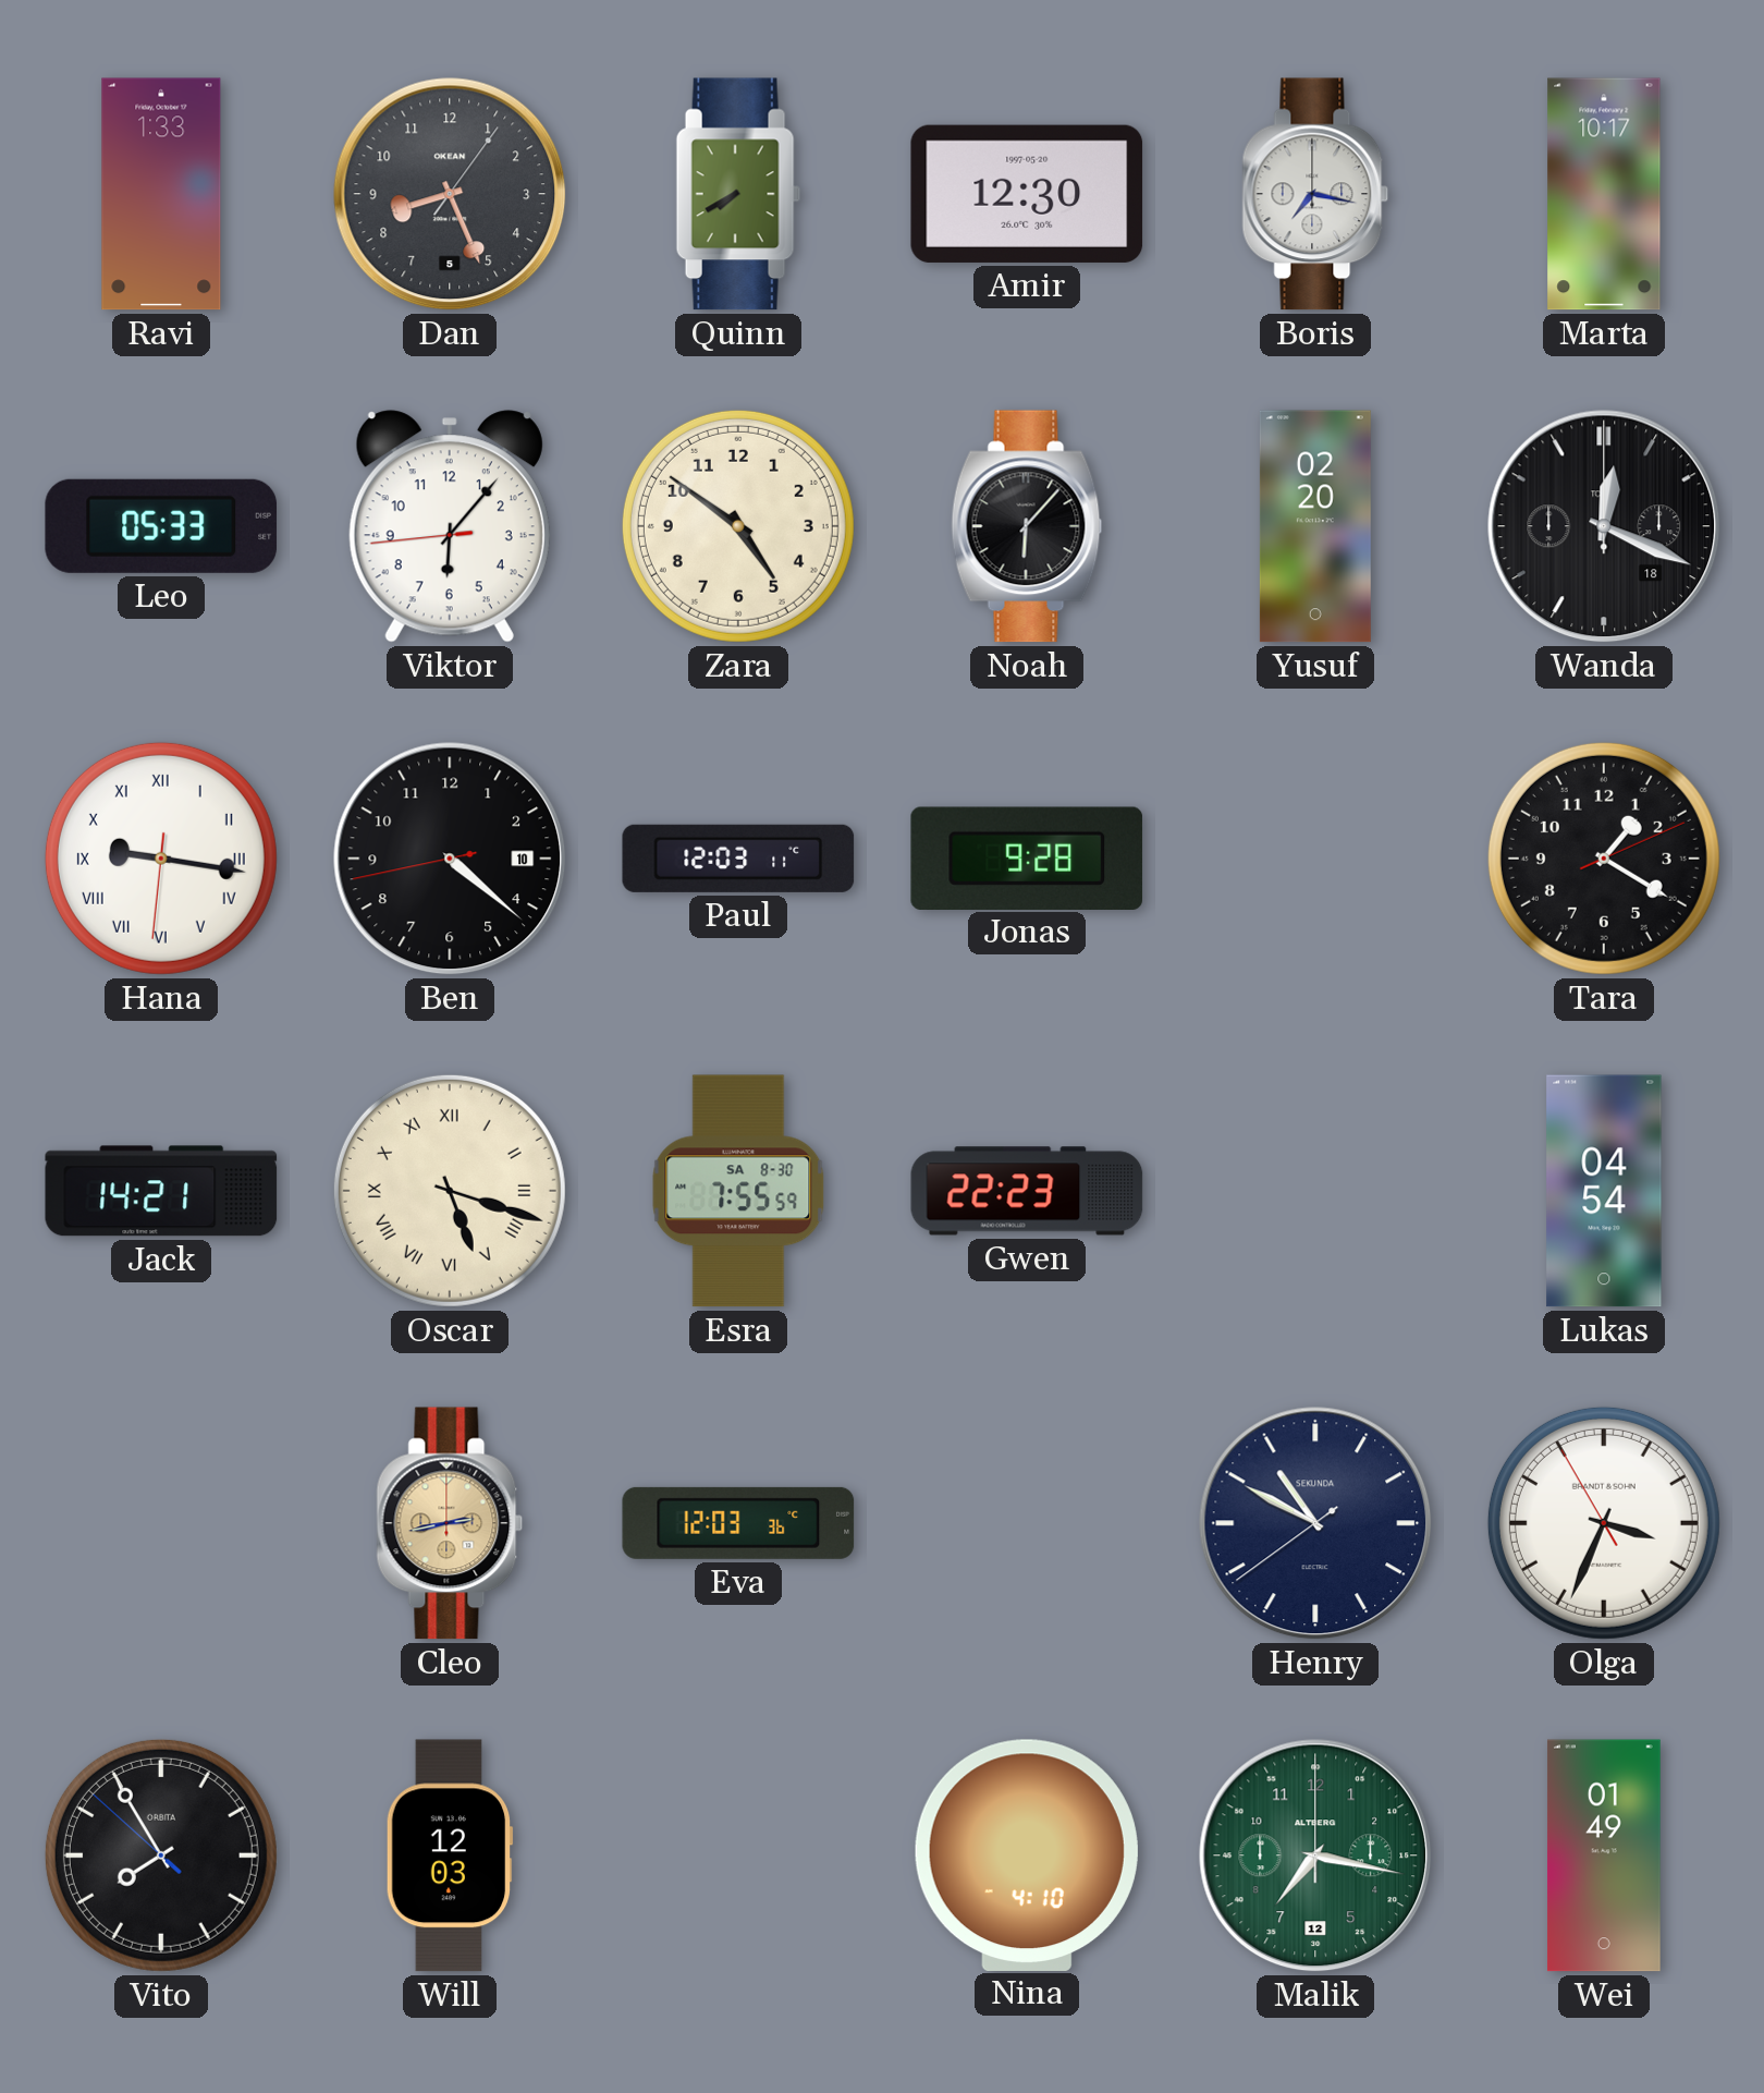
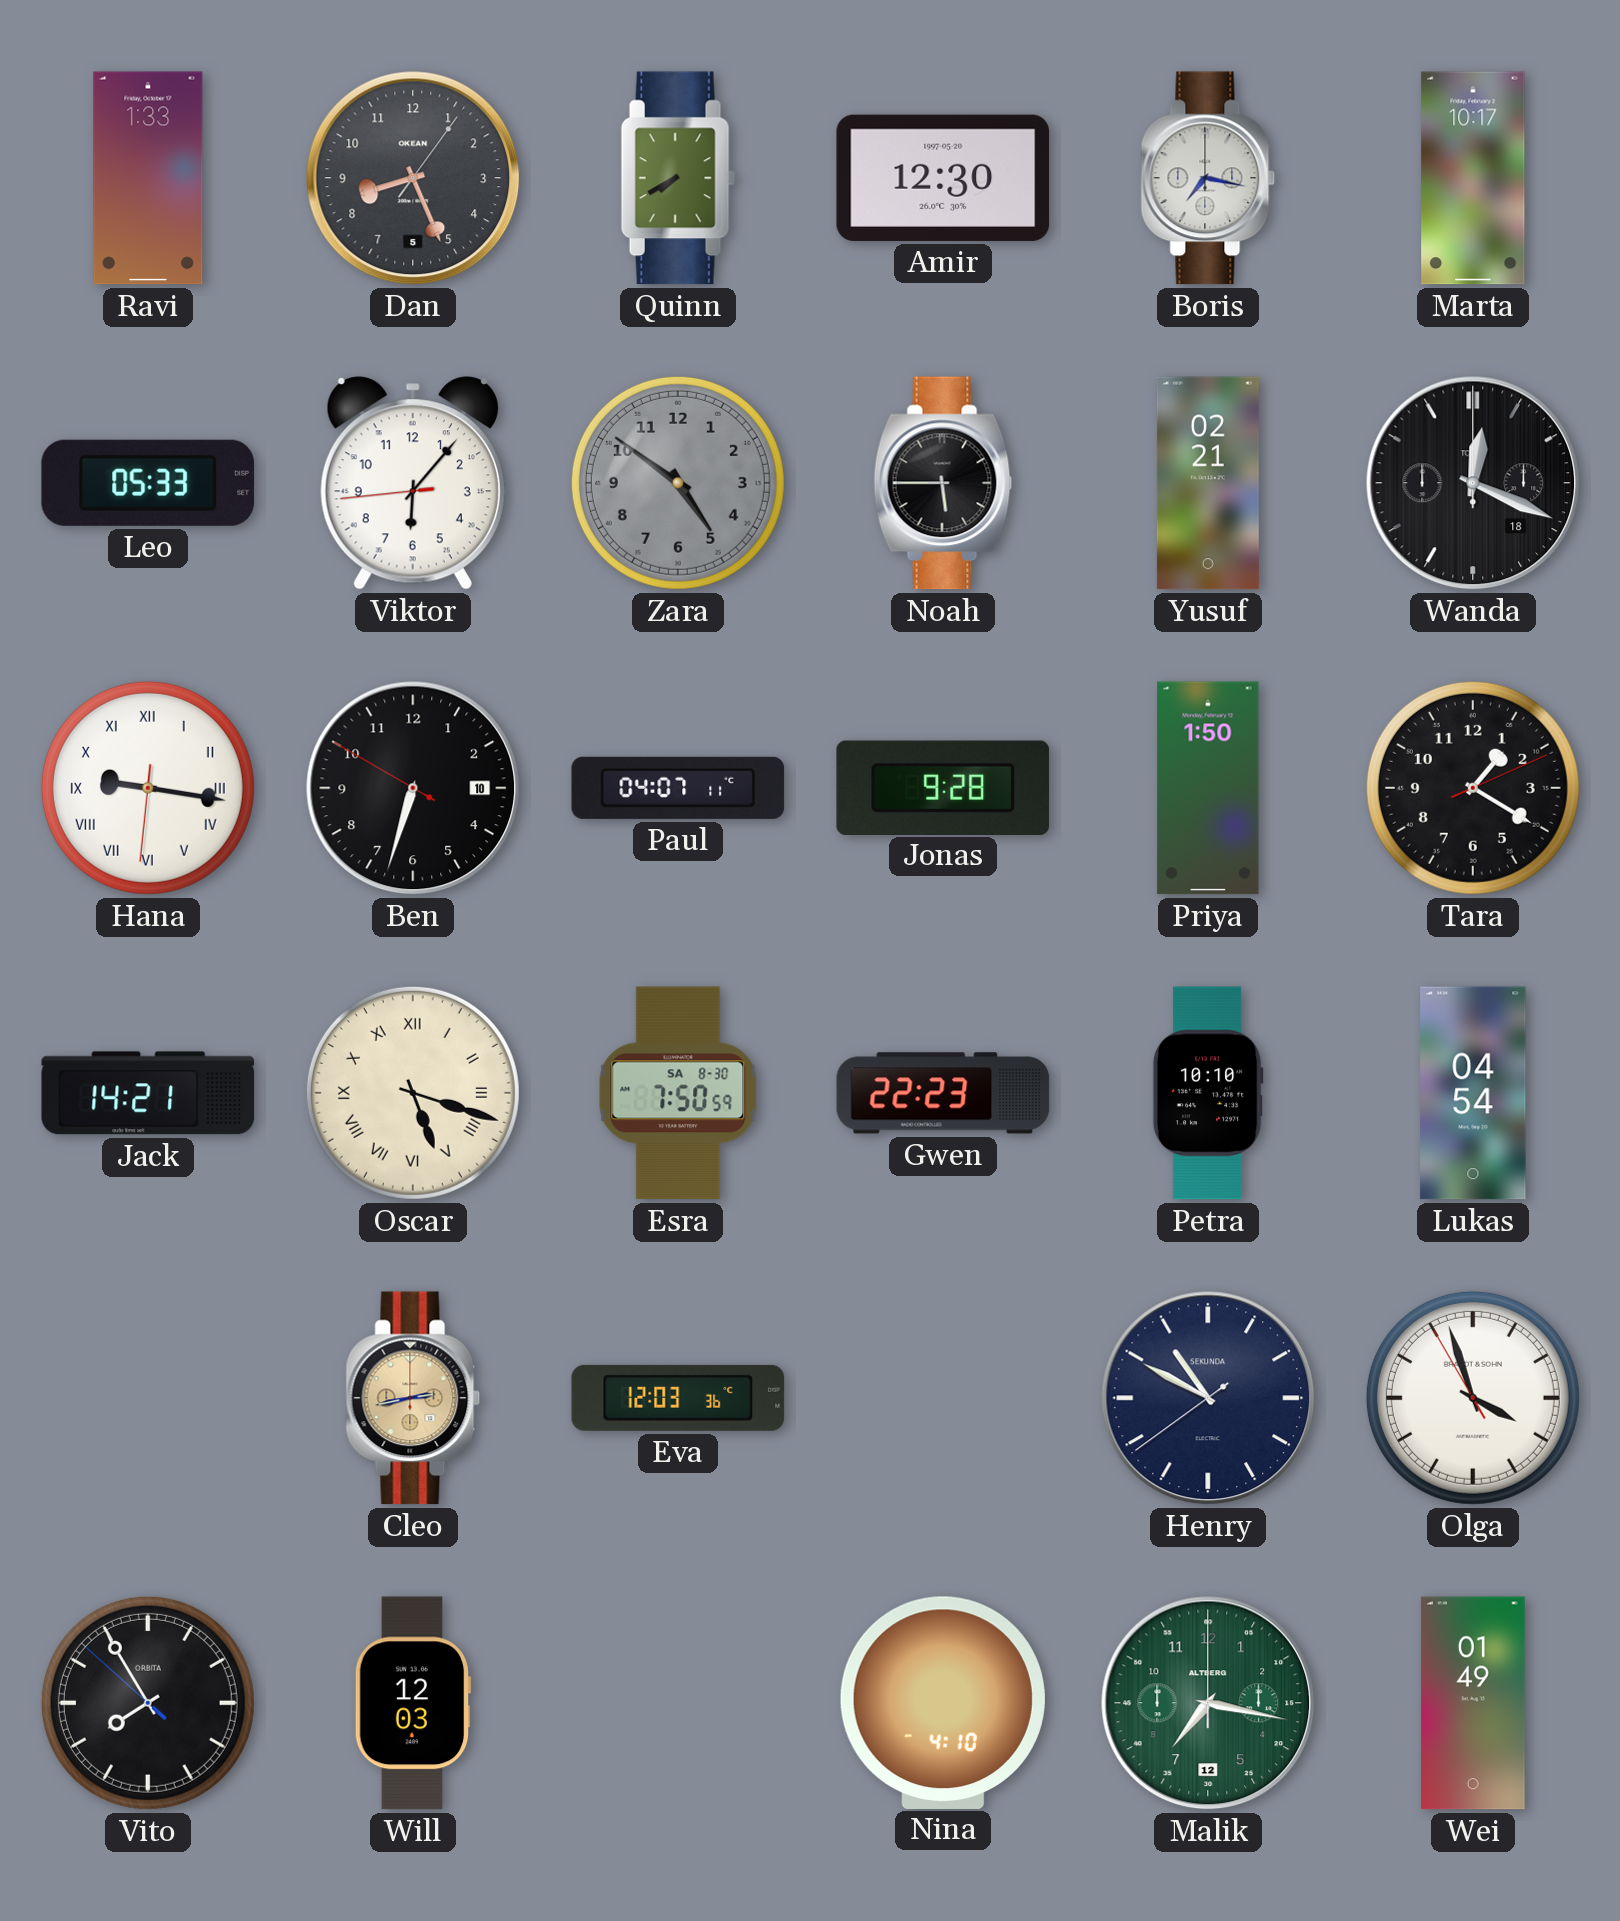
Zara dial: cream -> grey (678, 483)
Noah: 6:07 -> 5:45 (943, 483)
Yusuf: 02:20 -> 02:21 (1208, 483)
Ben: 4:21 -> 6:32 (413, 788)
Paul: 12:03 -> 04:07 (678, 788)
Priya: none -> 1:50 (1208, 788)
Esra: 7:55 -> 7:50 (678, 1093)
Petra: none -> 10:10 (1208, 1093)
Olga: 3:33 -> 3:56 (1473, 1398)
